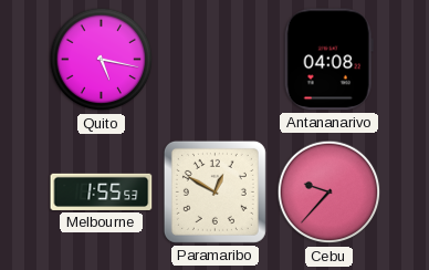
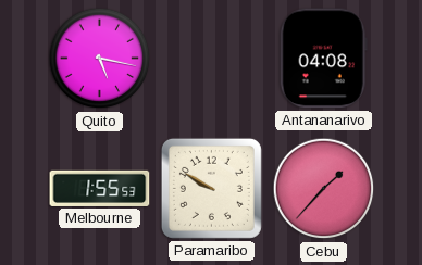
Paramaribo: 12:50 -> 9:50 (211, 188)
Cebu: 9:37 -> 1:37 (324, 189)
